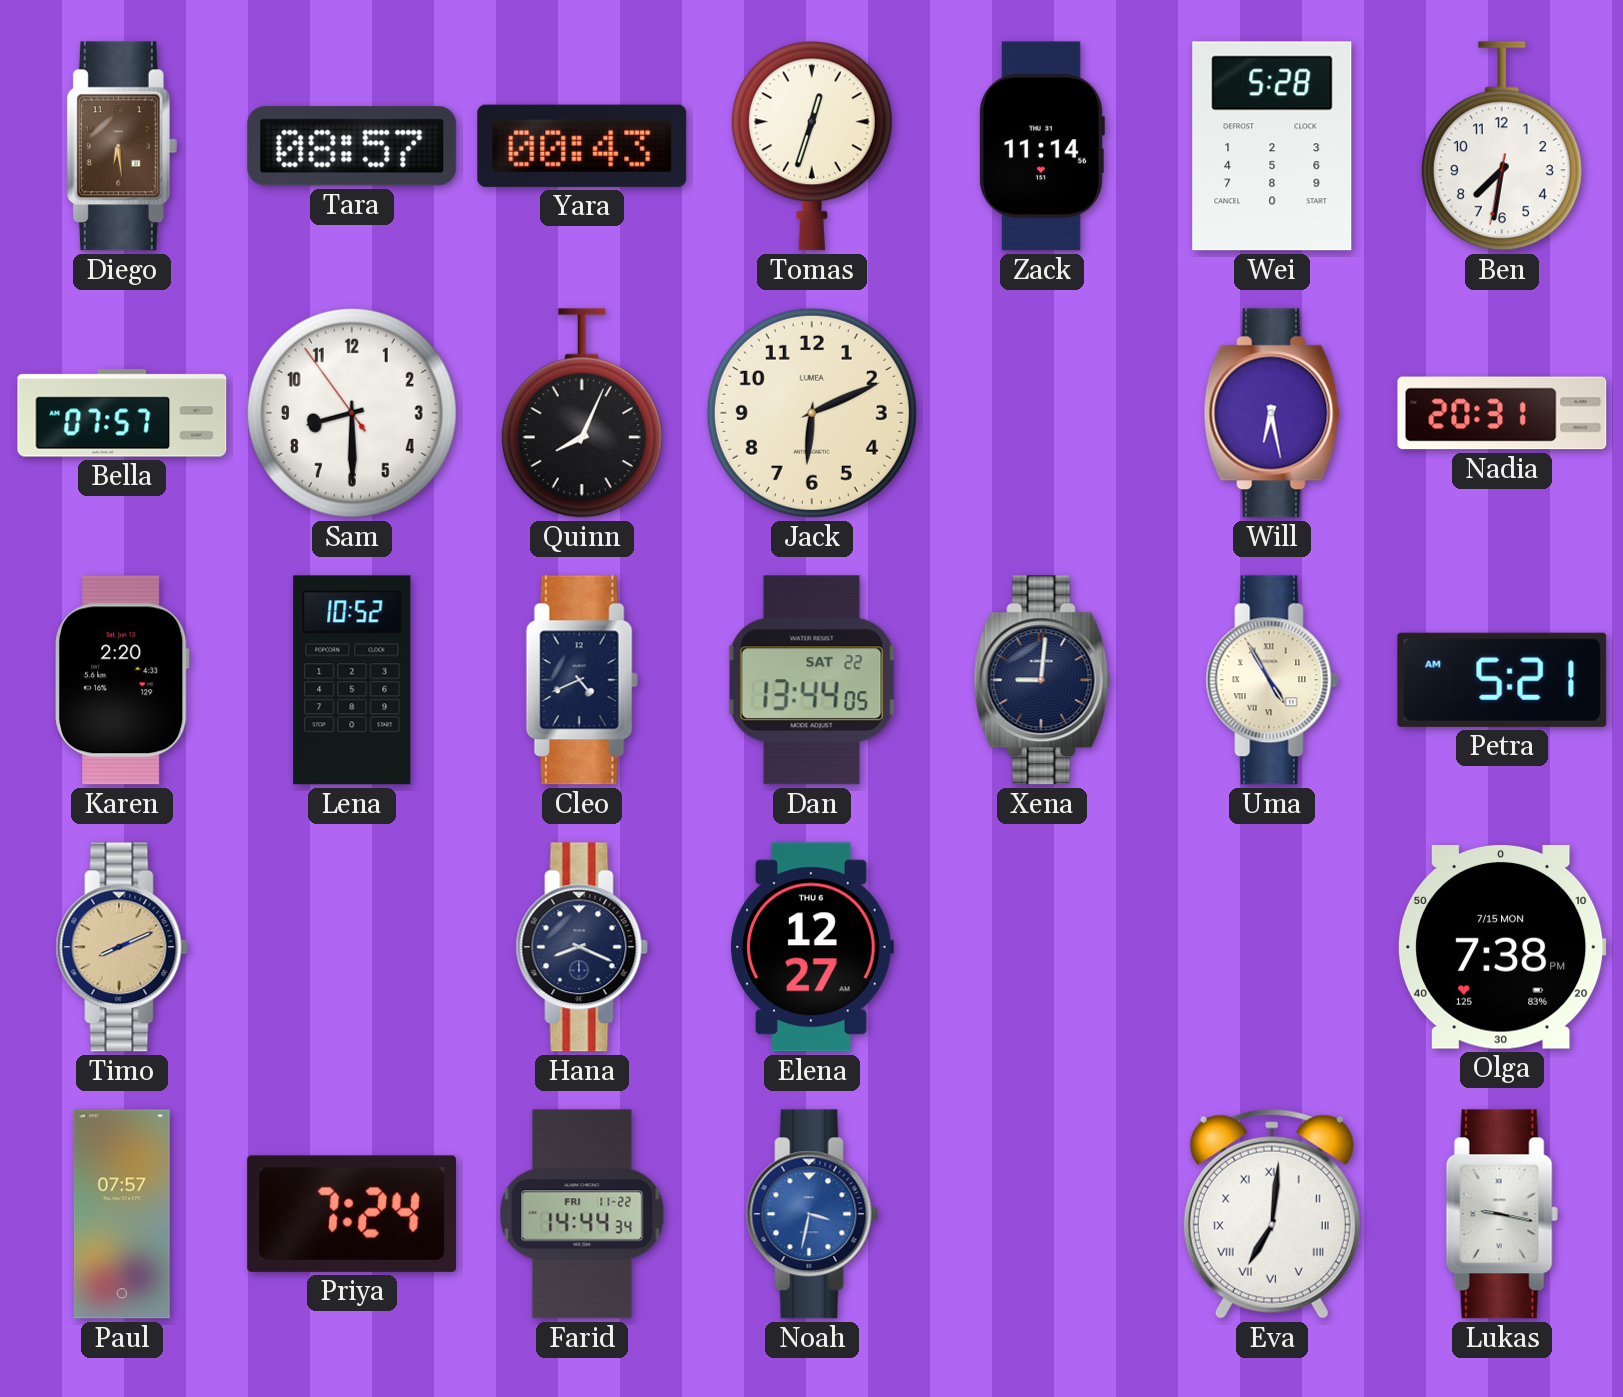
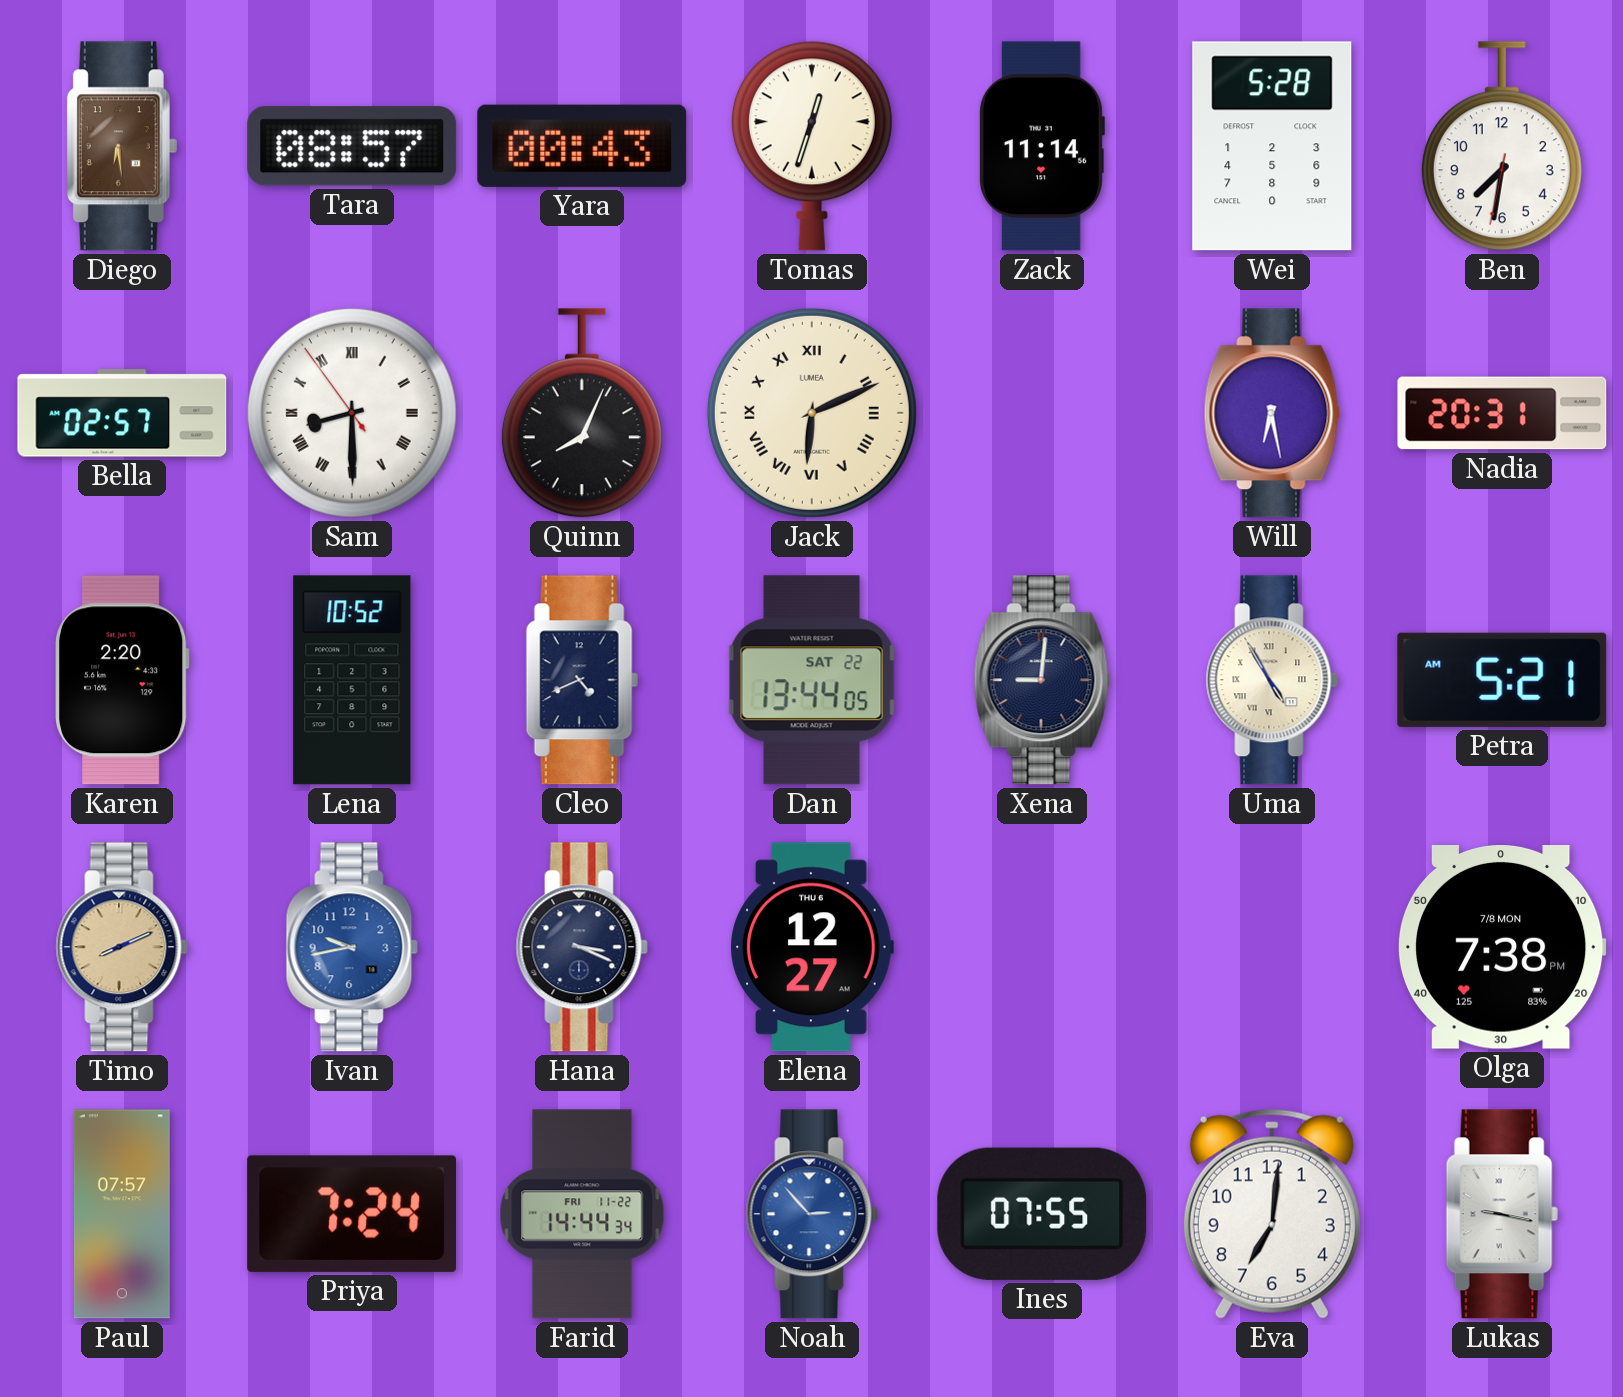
Bella: 07:57 -> 02:57 (122, 413)
Sam numerals: Arabic -> Roman (352, 413)
Jack numerals: Arabic -> Roman (812, 413)
Ivan: none -> 9:43 (352, 947)
Hana: 8:19 -> 3:19 (582, 947)
Olga date: 7/15 MON -> 7/8 MON (1502, 948)
Noah: 3:32 -> 2:53 (812, 1214)
Ines: none -> 07:55 (1042, 1214)
Eva numerals: Roman -> Arabic (1272, 1214)
